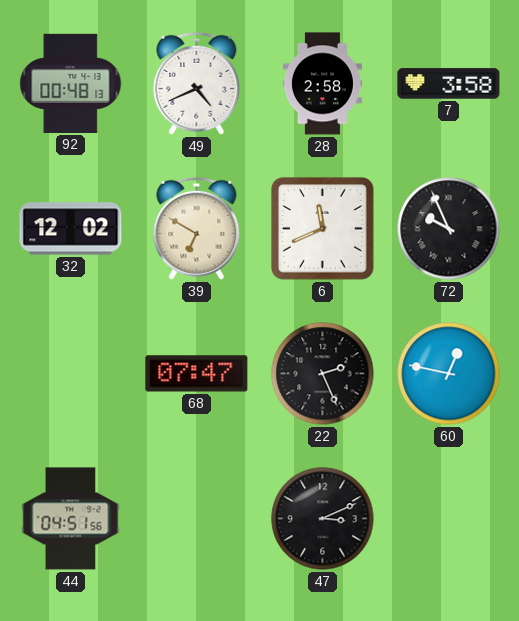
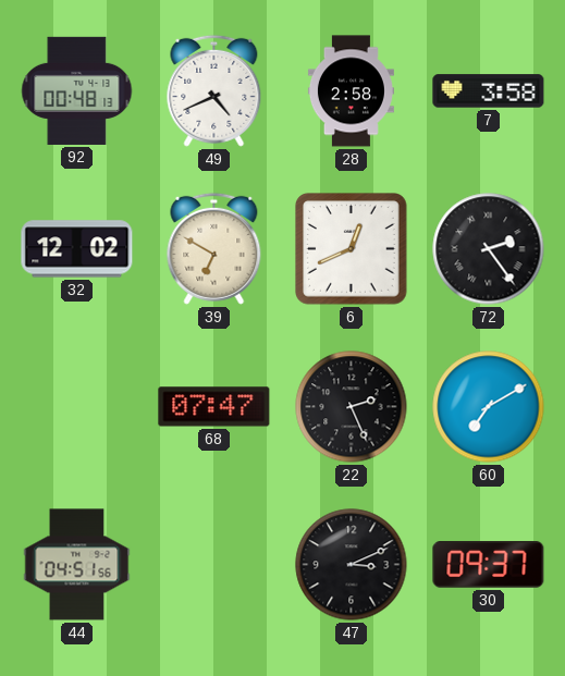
6: 11:41 -> 12:41 (352, 249)
72: 9:56 -> 2:24 (489, 249)
60: 12:47 -> 7:10 (489, 407)
30: none -> 09:37 (489, 565)
